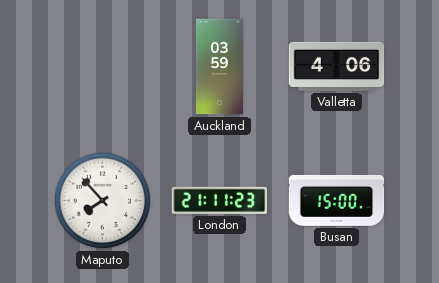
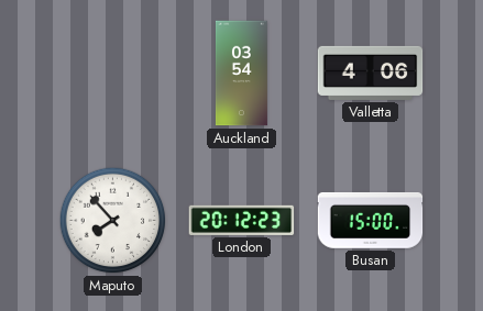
Auckland: 03:59 -> 03:54 (241, 74)
London: 21:11 -> 20:12 (242, 220)
